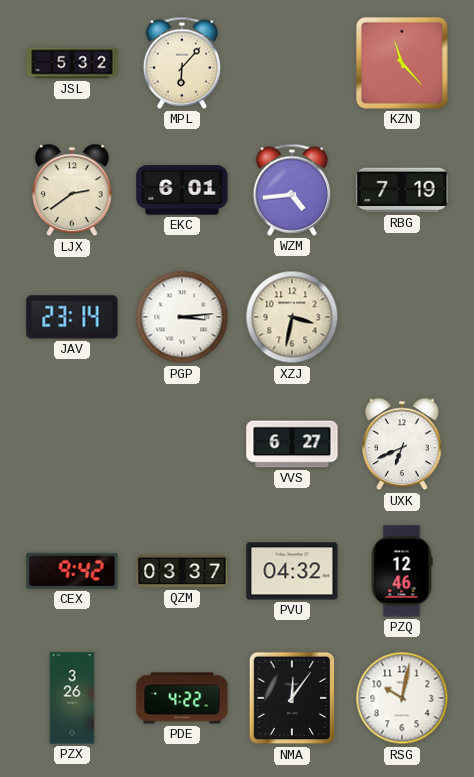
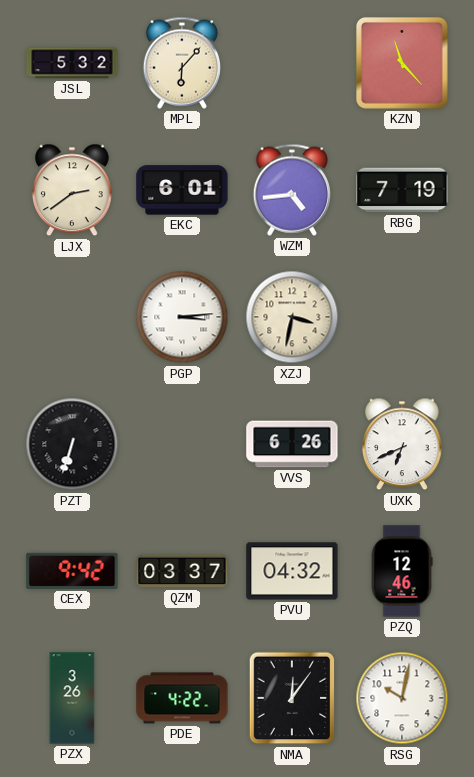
JAV: 23:14 -> none (72, 317)
PZT: none -> 6:33 (72, 444)
VVS: 6:27 -> 6:26 (292, 444)
